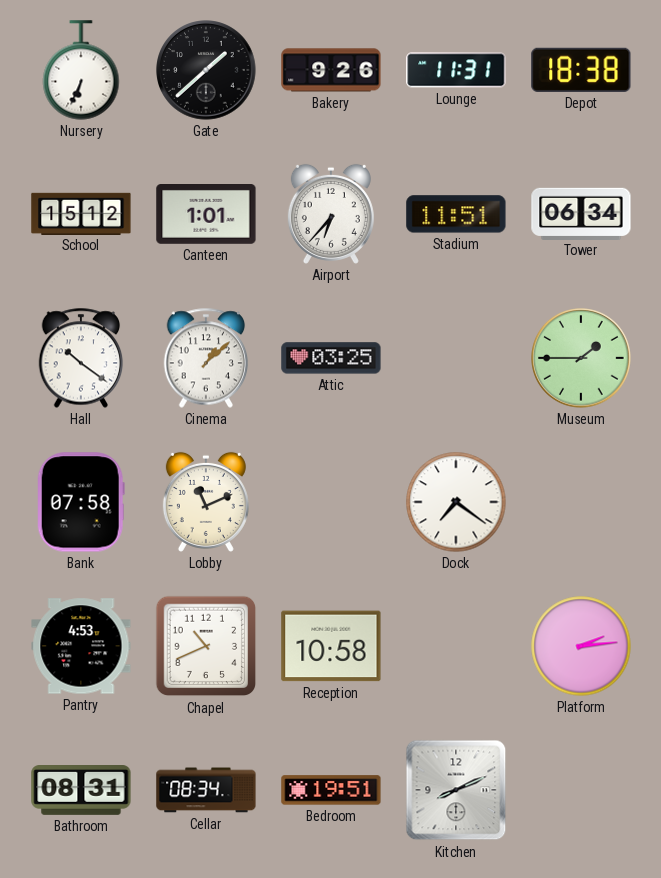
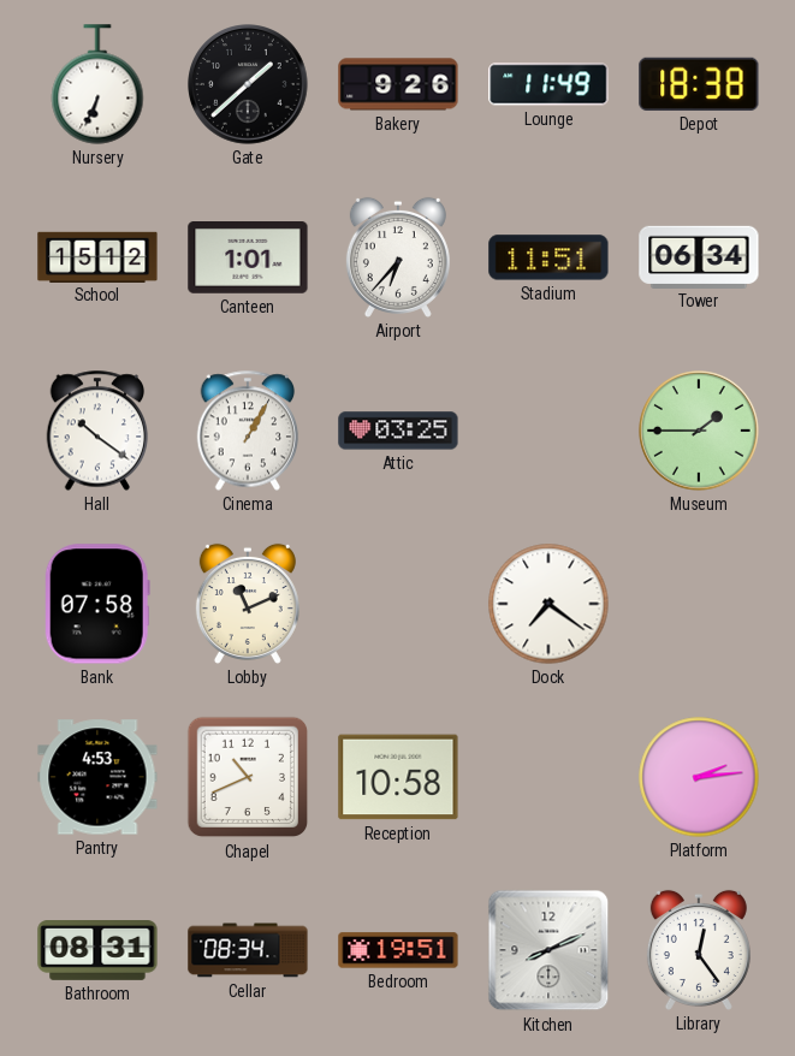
Lounge: 11:31 -> 11:49 (548, 84)
Cinema: 1:08 -> 1:05 (248, 431)
Library: none -> 12:24 (699, 950)
